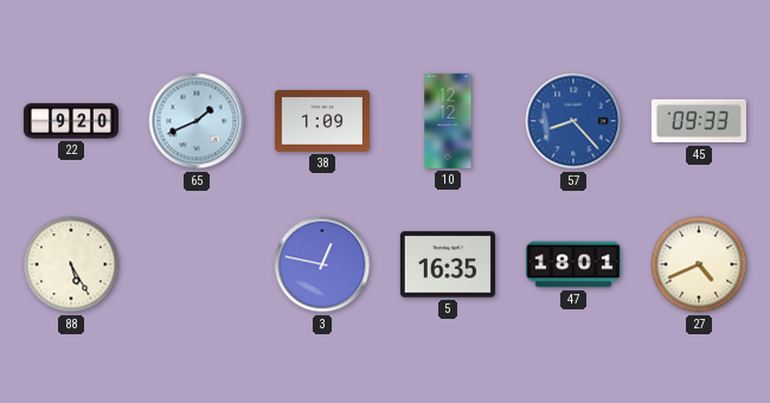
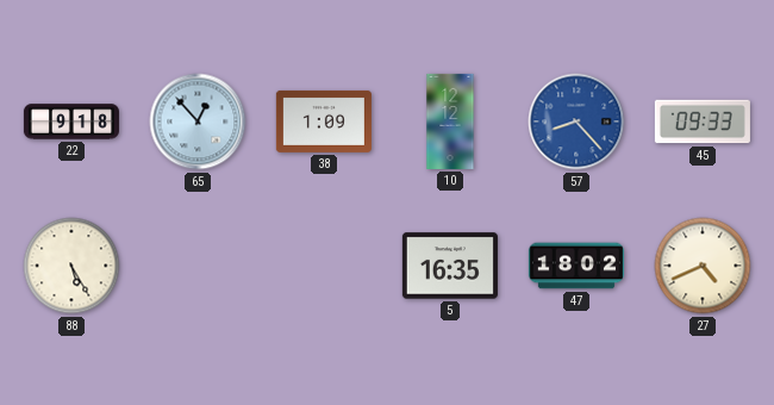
22: 9:20 -> 9:18 (71, 121)
65: 1:41 -> 12:53 (198, 121)
3: 12:47 -> none (322, 264)
47: 18:01 -> 18:02 (576, 266)
